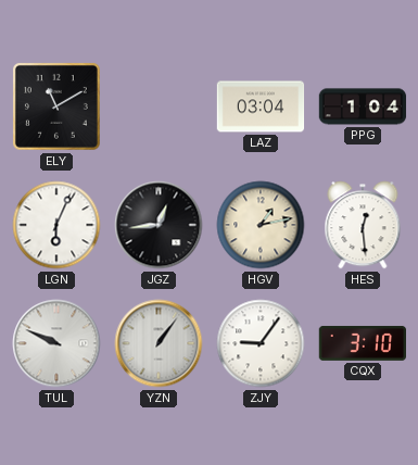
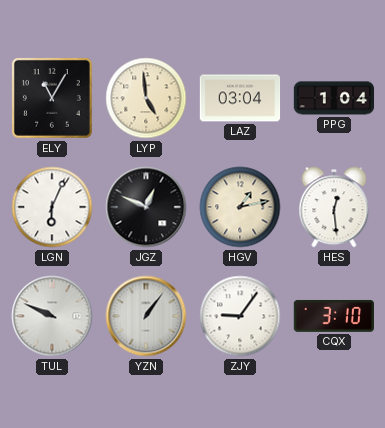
ELY: 11:10 -> 11:05 (52, 98)
LYP: none -> 4:59 (146, 98)
JGZ: 12:44 -> 12:49 (146, 207)
